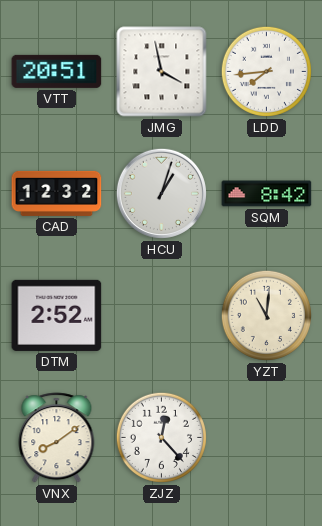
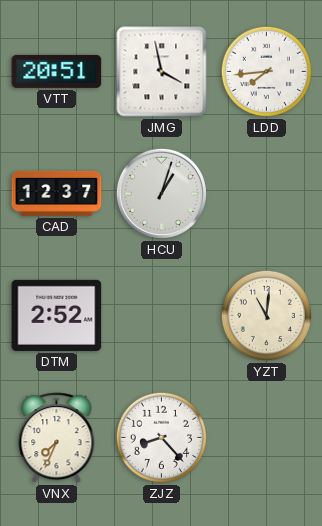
CAD: 12:32 -> 12:37 (57, 193)
SQM: 8:42 -> none (267, 194)
VNX: 8:09 -> 7:34 (57, 438)
ZJZ: 12:23 -> 8:23 (161, 437)
